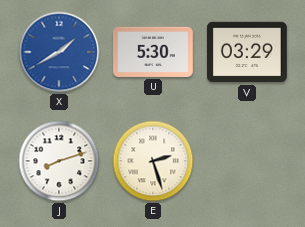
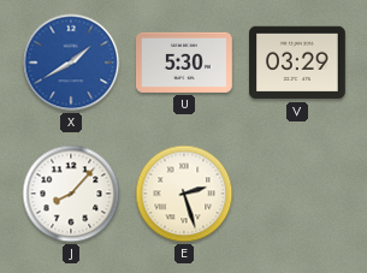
J: 8:12 -> 8:07 (71, 194)
